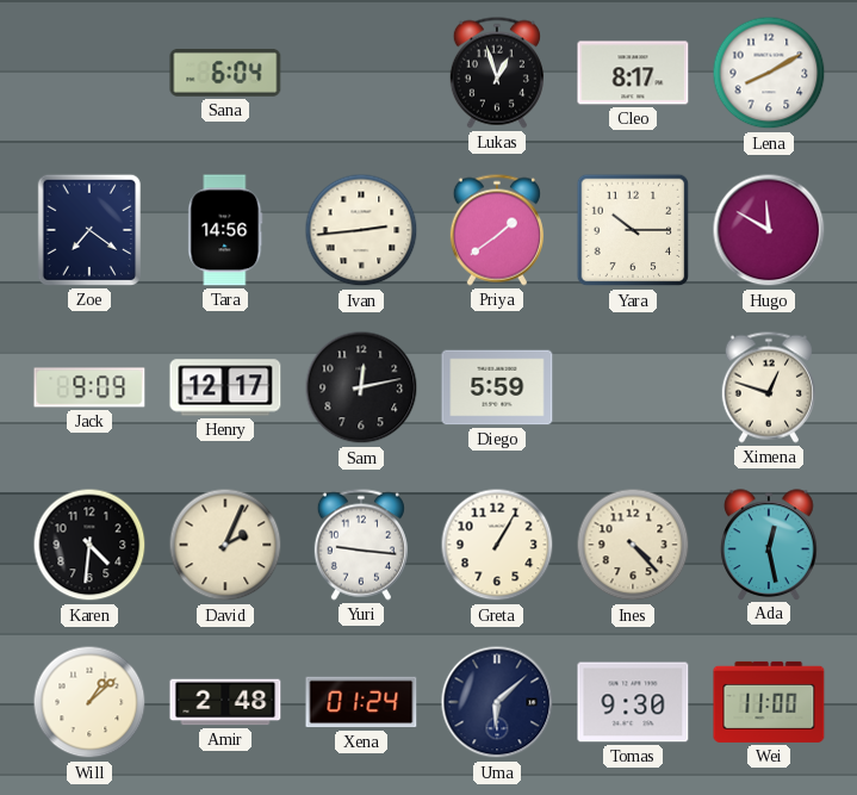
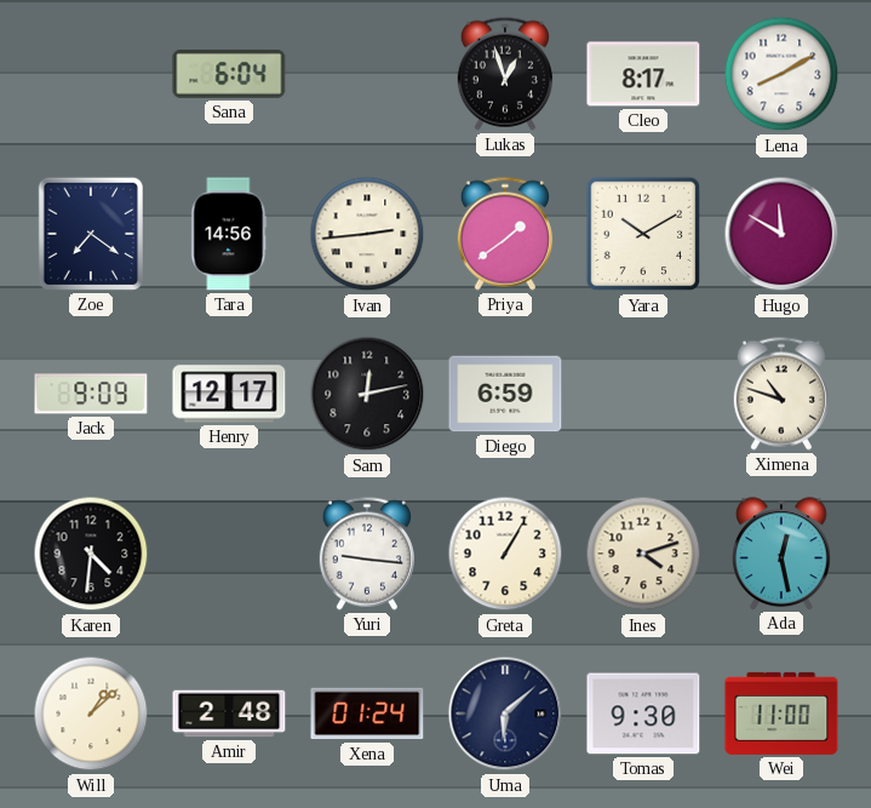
Yara: 10:15 -> 10:10 (643, 234)
Diego: 5:59 -> 6:59 (505, 394)
Ximena: 12:48 -> 10:48 (781, 394)
David: 2:04 -> none (225, 545)
Ines: 4:23 -> 4:12 (643, 554)
